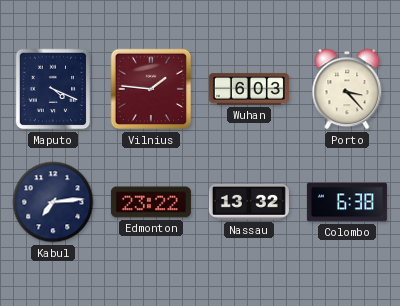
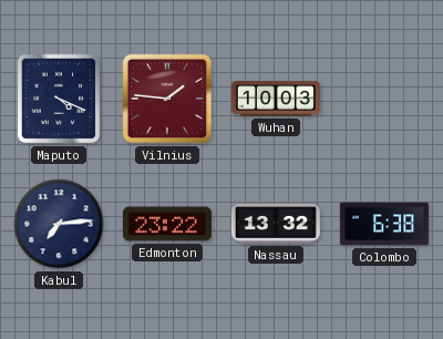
Wuhan: 6:03 -> 10:03 (276, 99)
Porto: 3:23 -> none (347, 89)
